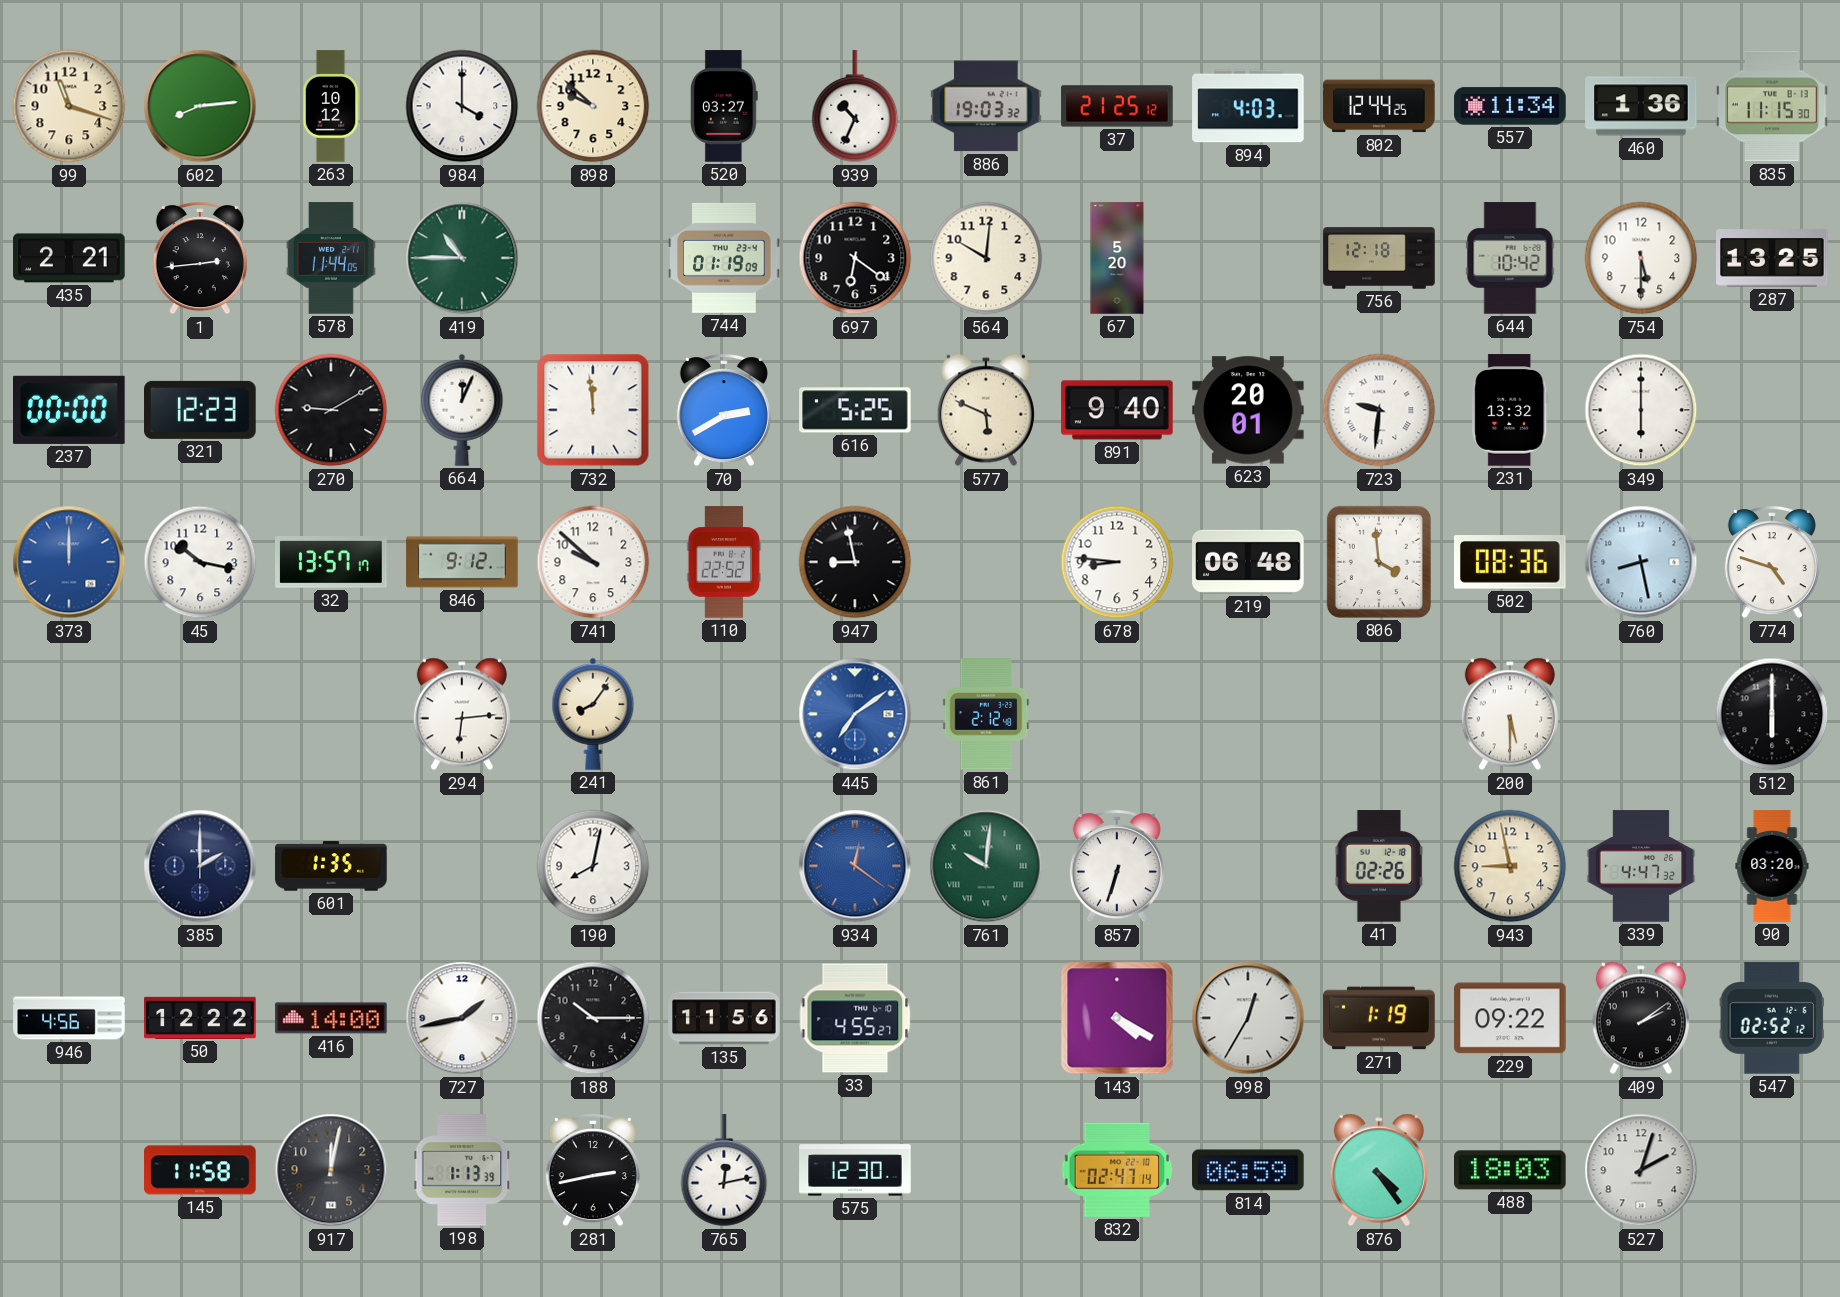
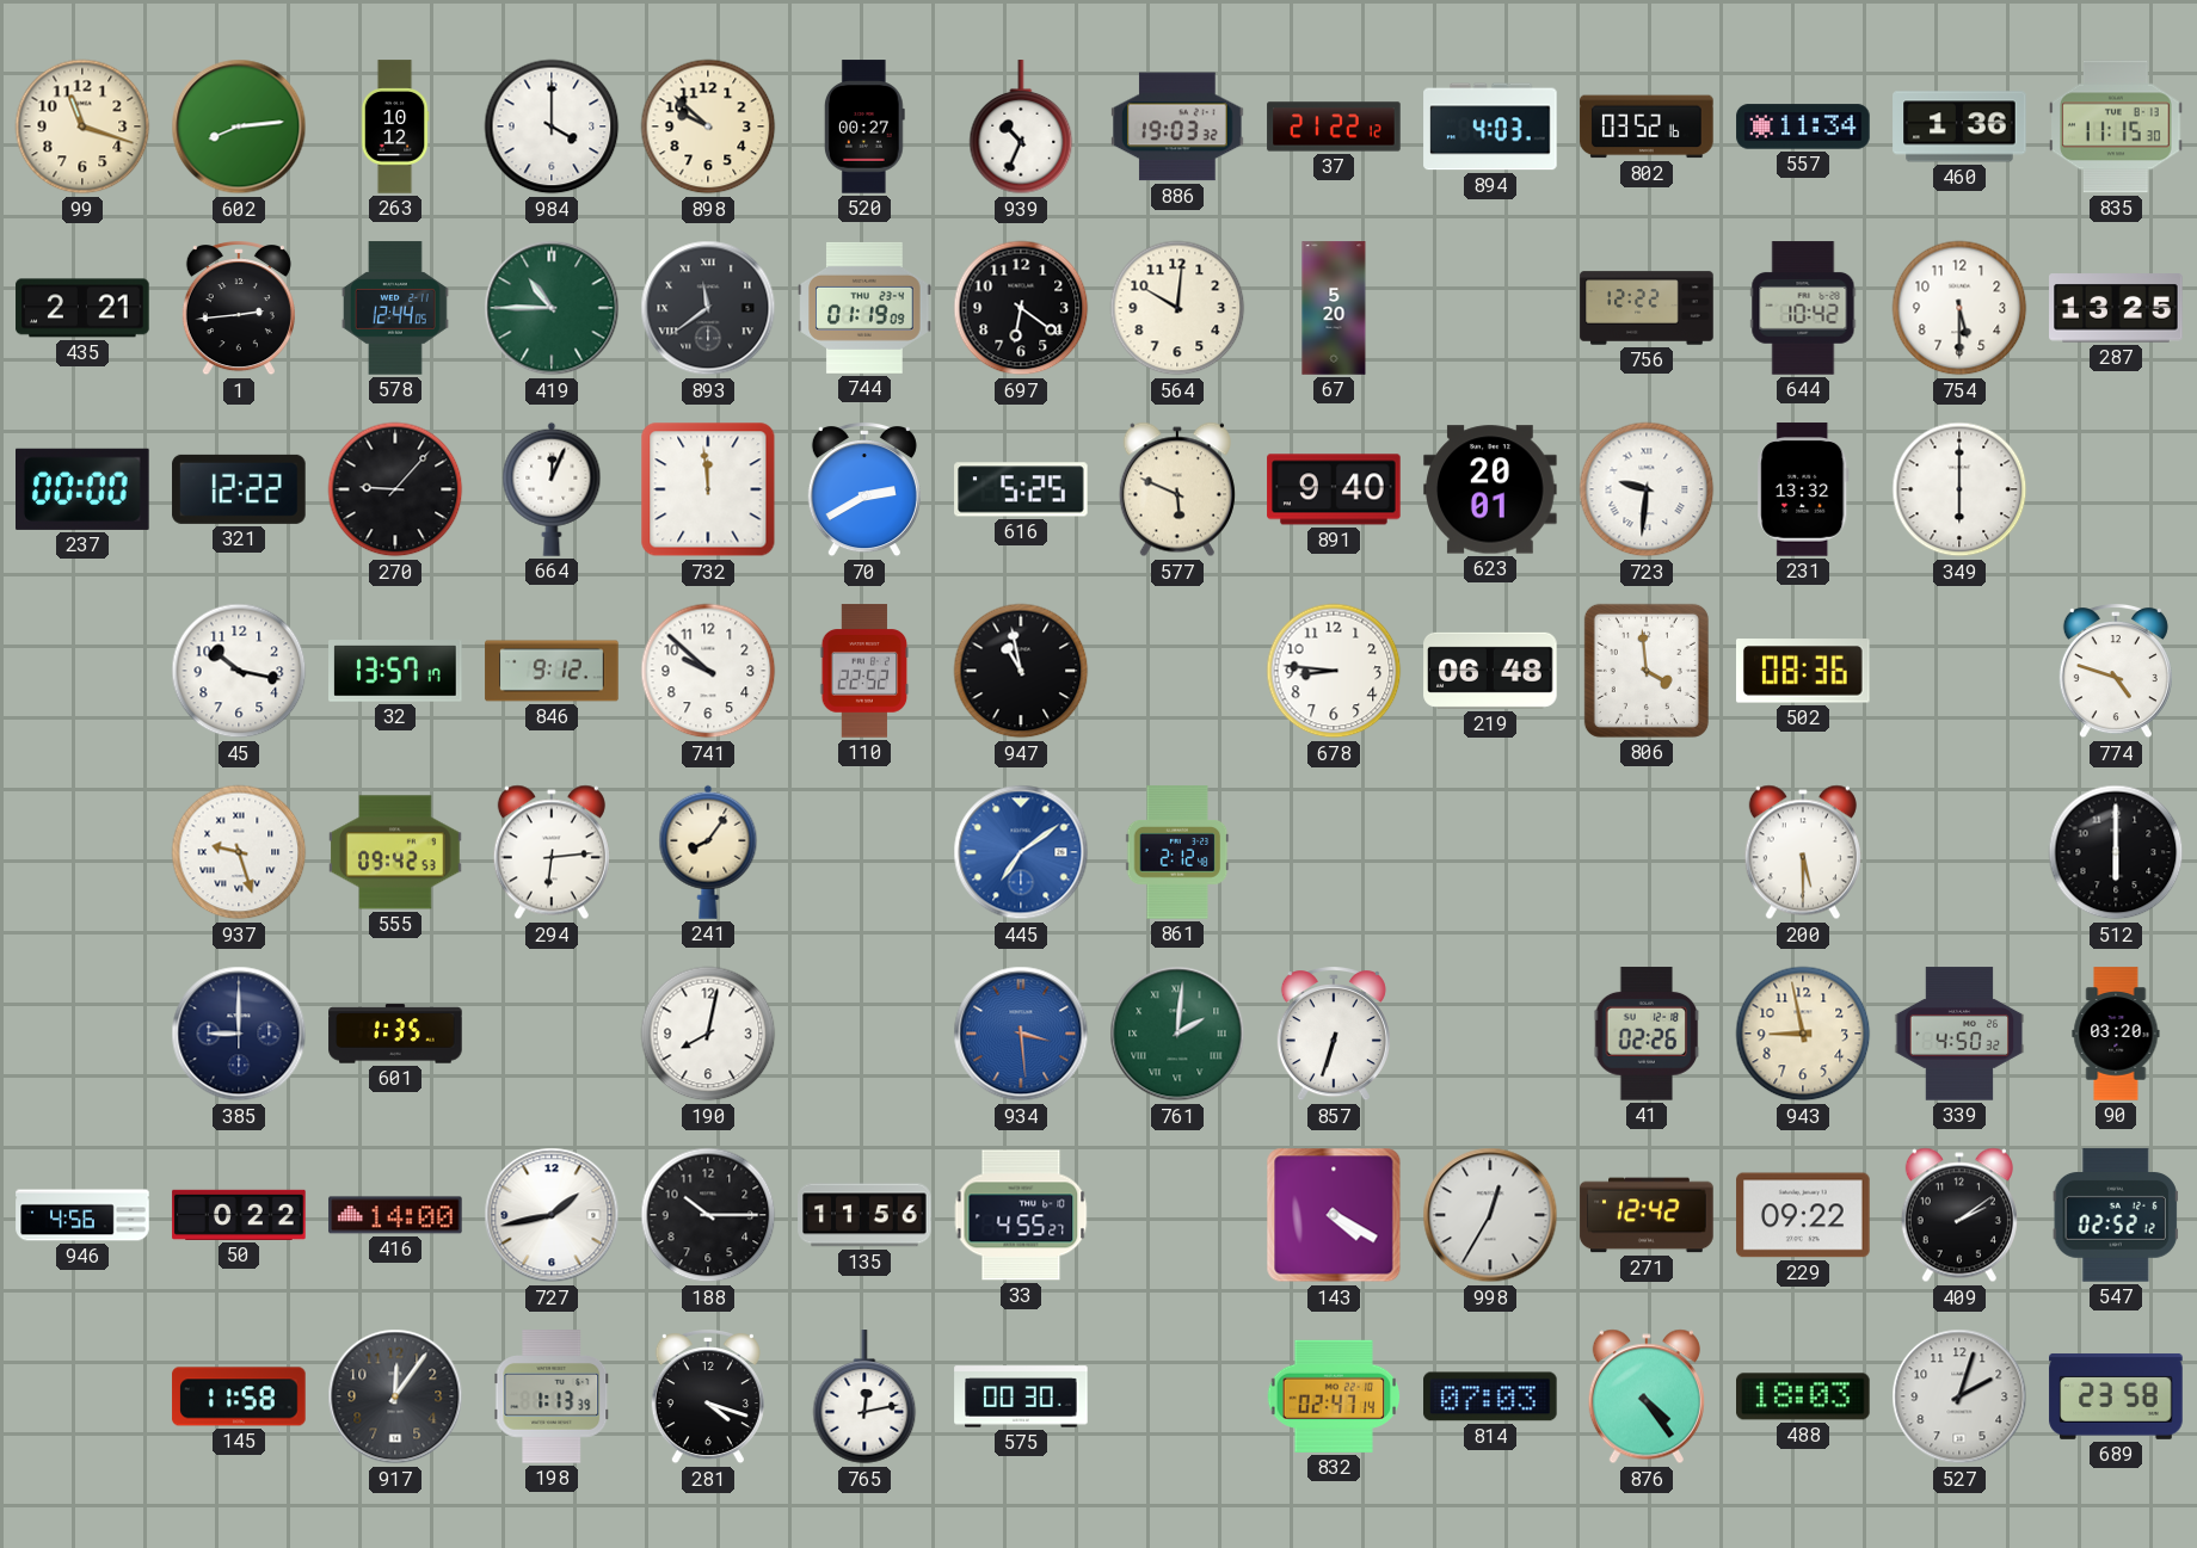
520: 03:27 -> 00:27 (864, 127)
37: 21:25 -> 21:22 (1334, 127)
802: 12:44 -> 03:52 (1647, 127)
578: 11:44 -> 12:44 (395, 308)
893: none -> 11:39 (708, 308)
756: 12:18 -> 12:22 (1647, 308)
321: 12:23 -> 12:22 (239, 489)
270: 9:10 -> 9:07 (395, 489)
373: 12:00 -> none (69, 562)
947: 8:58 -> 10:58 (1021, 671)
760: 8:28 -> none (1641, 562)
937: none -> 9:27 (239, 852)
555: none -> 09:42 (395, 852)
385: 2:00 -> 9:00 (239, 1034)
934: 12:21 -> 3:29 (1021, 1034)
761: 10:01 -> 2:01 (1177, 1034)
339: 4:47 -> 4:50 (1959, 1034)
50: 12:22 -> 0:22 (239, 1215)
271: 1:19 -> 12:42 (1647, 1215)
917: 12:02 -> 12:06 (395, 1396)
281: 2:43 -> 4:18 (708, 1398)
575: 12:30 -> 00:30 (1021, 1396)
814: 06:59 -> 07:03 (1490, 1396)
689: none -> 23:58 (2116, 1396)
